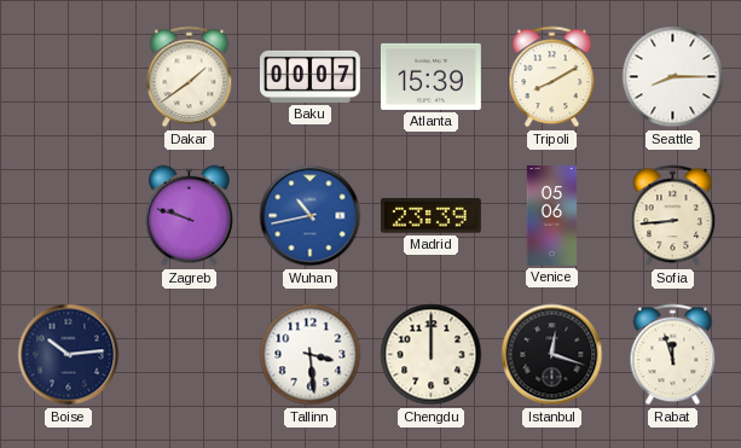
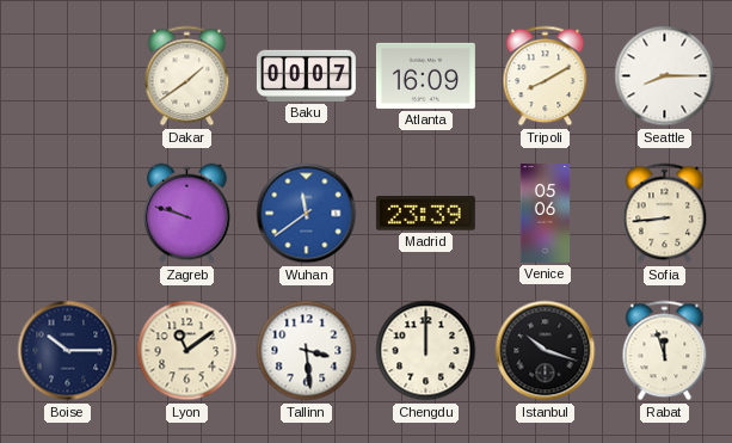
Atlanta: 15:39 -> 16:09 (425, 75)
Wuhan: 10:43 -> 11:39 (307, 214)
Boise: 10:14 -> 10:15 (68, 351)
Lyon: none -> 11:09 (187, 351)
Istanbul: 12:18 -> 10:18 (546, 351)
